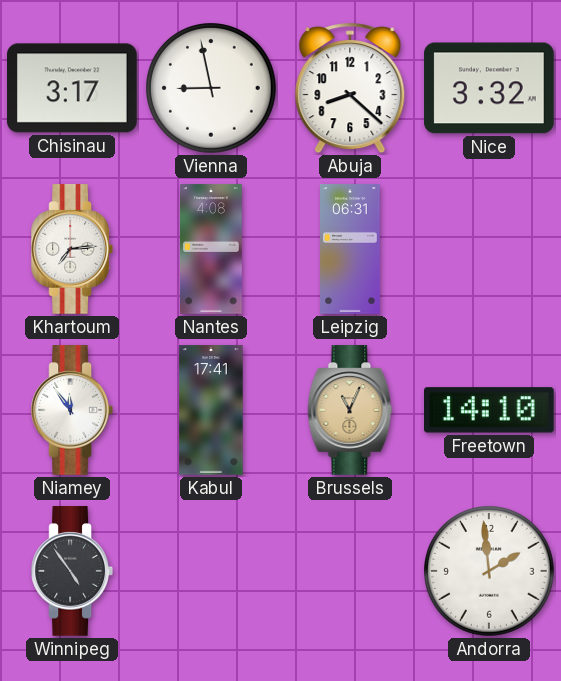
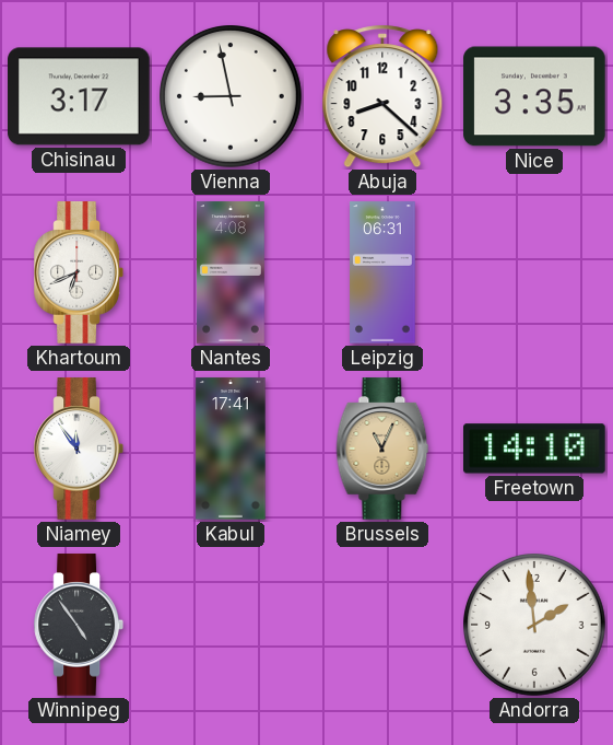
Nice: 3:32 -> 3:35 (534, 96)
Khartoum: 7:14 -> 6:41 (78, 272)
